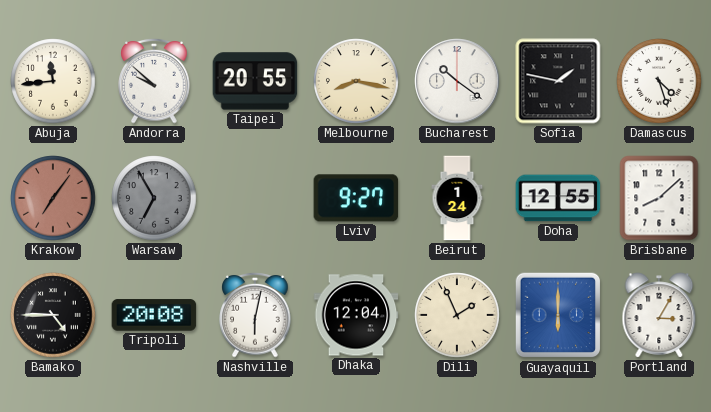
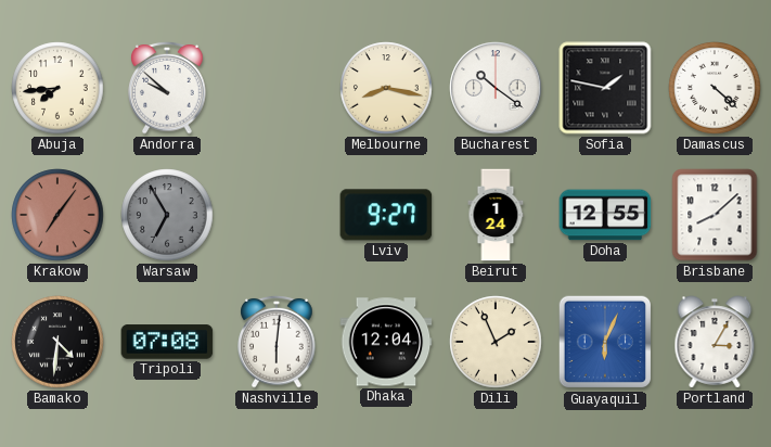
Abuja: 11:44 -> 7:44 (57, 88)
Taipei: 20:55 -> none (255, 81)
Damascus: 4:27 -> 4:22 (715, 88)
Bamako: 4:45 -> 4:31 (57, 342)
Tripoli: 20:08 -> 07:08 (167, 342)
Nashville: 6:02 -> 6:01 (277, 342)
Guayaquil: 6:00 -> 6:04 (605, 342)
